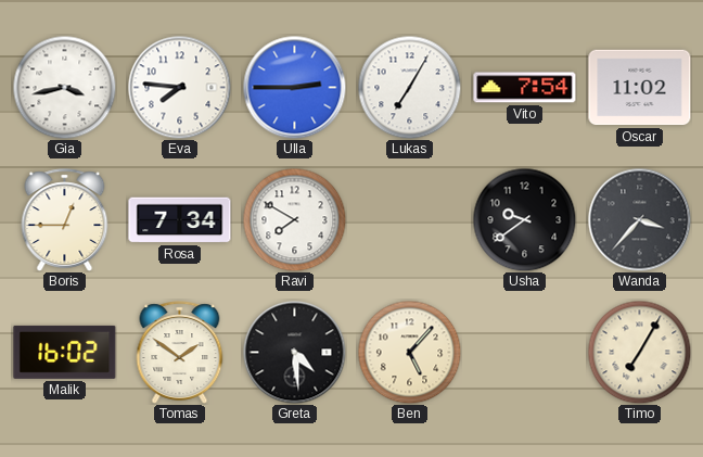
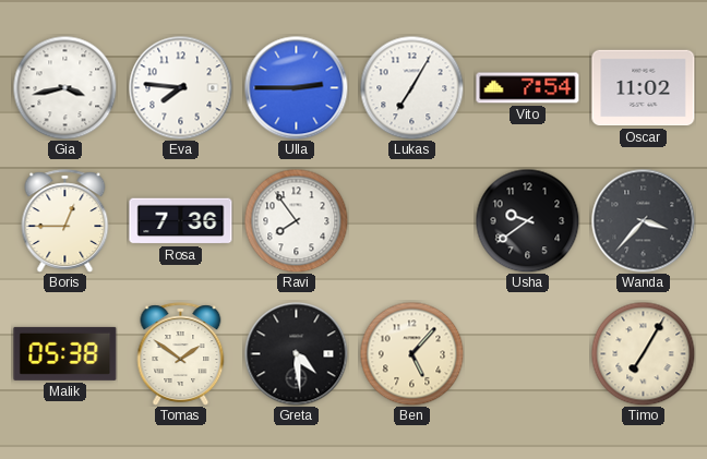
Rosa: 7:34 -> 7:36 (181, 221)
Ravi: 7:50 -> 7:54 (296, 220)
Malik: 16:02 -> 05:38 (65, 353)
